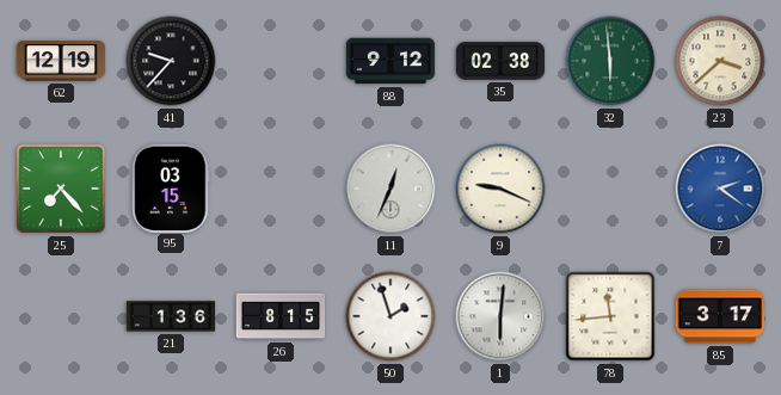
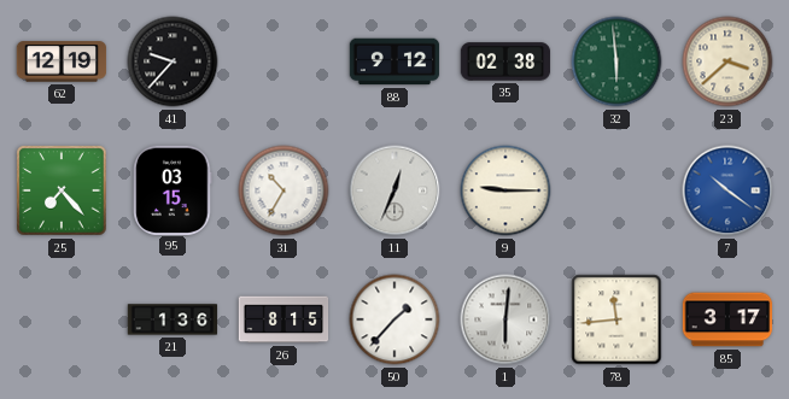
31: none -> 10:35 (284, 190)
9: 9:19 -> 9:15 (505, 190)
7: 2:21 -> 10:21 (727, 190)
50: 1:57 -> 1:37 (394, 319)
